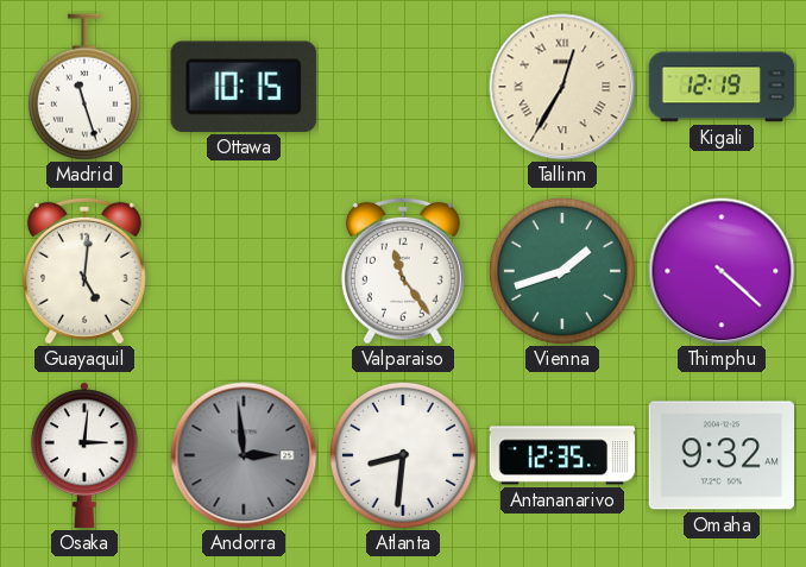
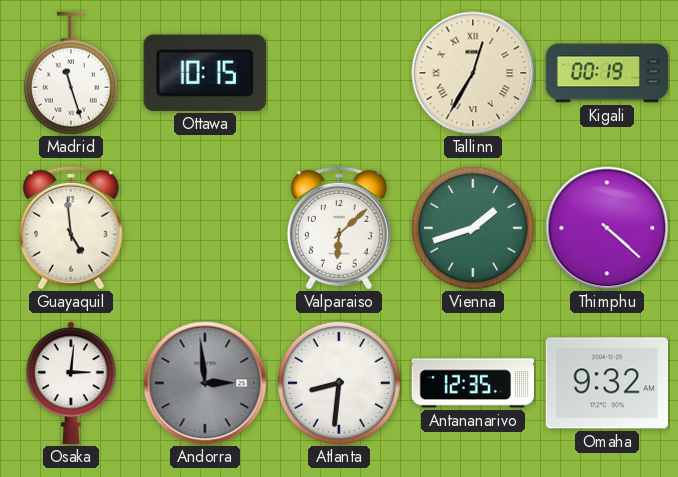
Kigali: 12:19 -> 00:19 (607, 73)
Guayaquil: 5:01 -> 4:59 (71, 228)
Valparaiso: 11:24 -> 6:08 (339, 228)
